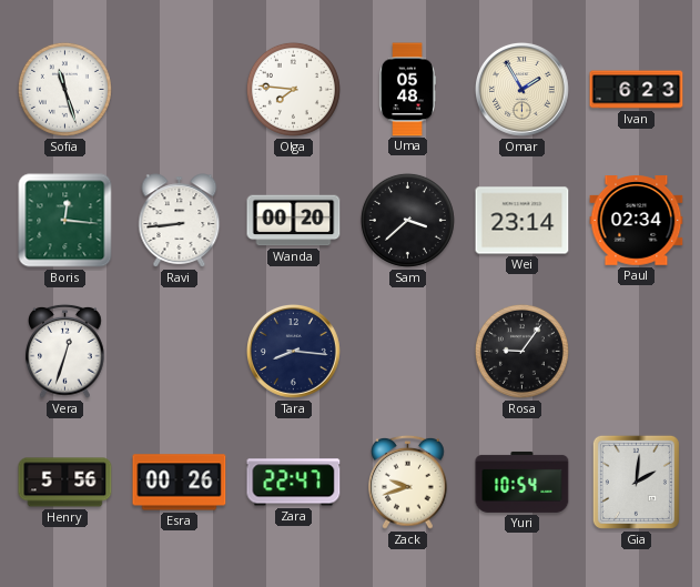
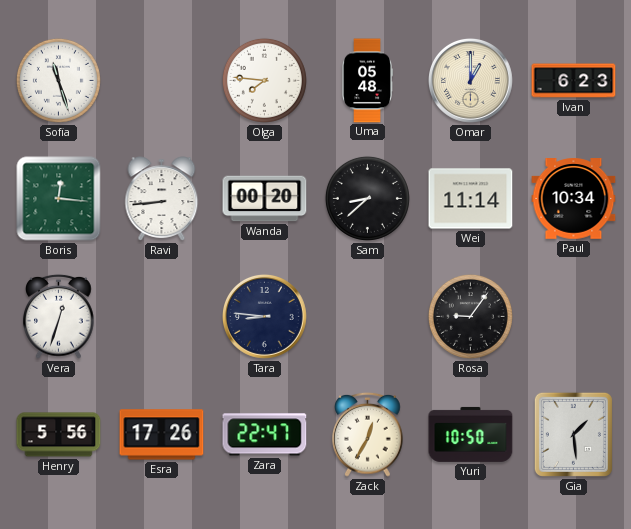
Omar: 1:55 -> 1:00 (471, 81)
Sam: 3:38 -> 8:38 (367, 198)
Wei: 23:14 -> 11:14 (471, 199)
Paul: 02:34 -> 10:34 (574, 199)
Tara: 8:16 -> 8:46 (265, 317)
Esra: 00:26 -> 17:26 (162, 435)
Zack: 9:42 -> 12:35 (368, 434)
Yuri: 10:54 -> 10:50 (471, 434)
Gia: 2:01 -> 1:29 (573, 434)
